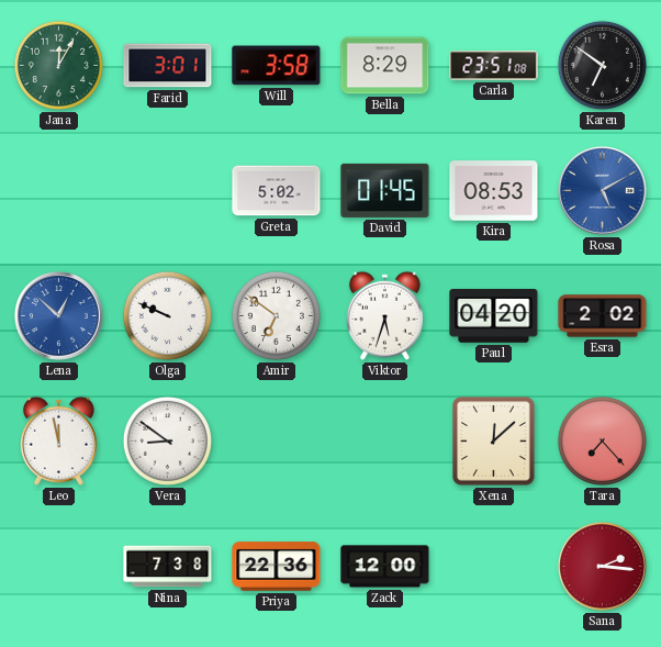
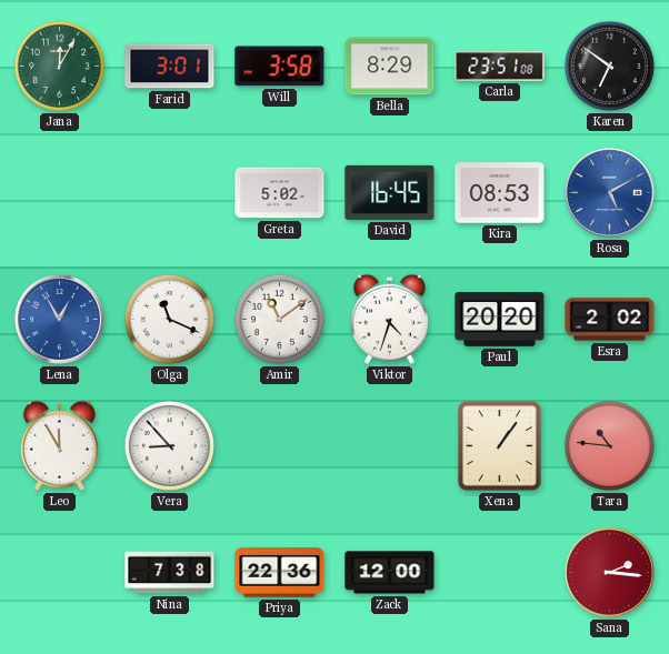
David: 01:45 -> 16:45 (390, 192)
Lena: 12:52 -> 12:55 (59, 319)
Olga: 9:49 -> 11:19 (169, 319)
Amir: 6:51 -> 11:09 (279, 319)
Viktor: 5:33 -> 4:33 (389, 319)
Paul: 04:20 -> 20:20 (500, 320)
Leo: 11:58 -> 11:55 (59, 445)
Vera: 8:51 -> 8:53 (169, 445)
Xena: 12:08 -> 1:06 (500, 446)
Tara: 7:23 -> 10:46 (609, 445)
